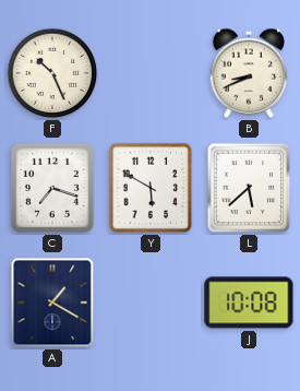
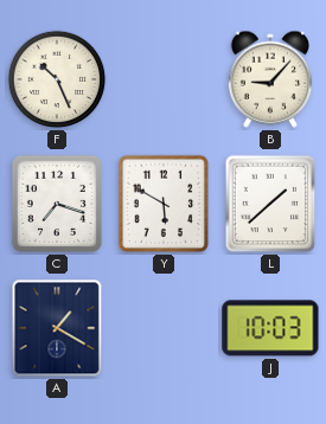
B: 8:41 -> 9:07 (270, 79)
L: 5:38 -> 1:38 (270, 204)
J: 10:08 -> 10:03 (270, 328)
